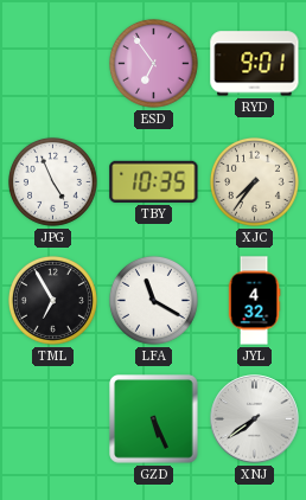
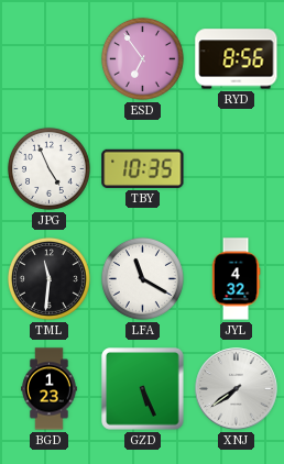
RYD: 9:01 -> 8:56 (237, 59)
XJC: 7:36 -> none (254, 181)
TML: 6:55 -> 11:31 (48, 278)
BGD: none -> 1:23 (50, 389)
